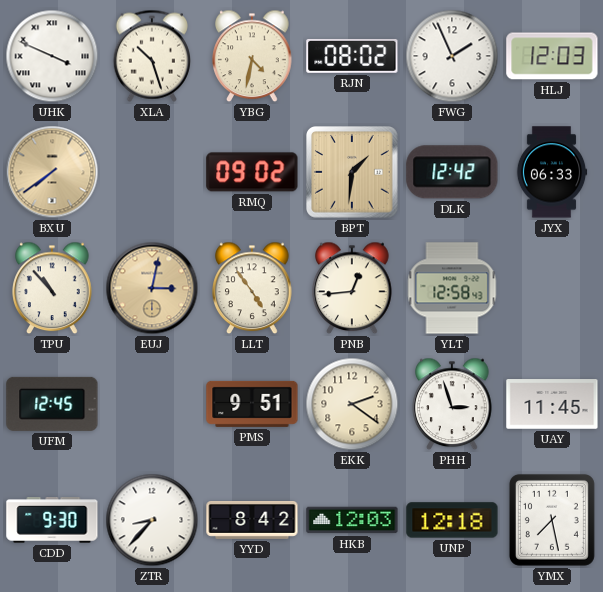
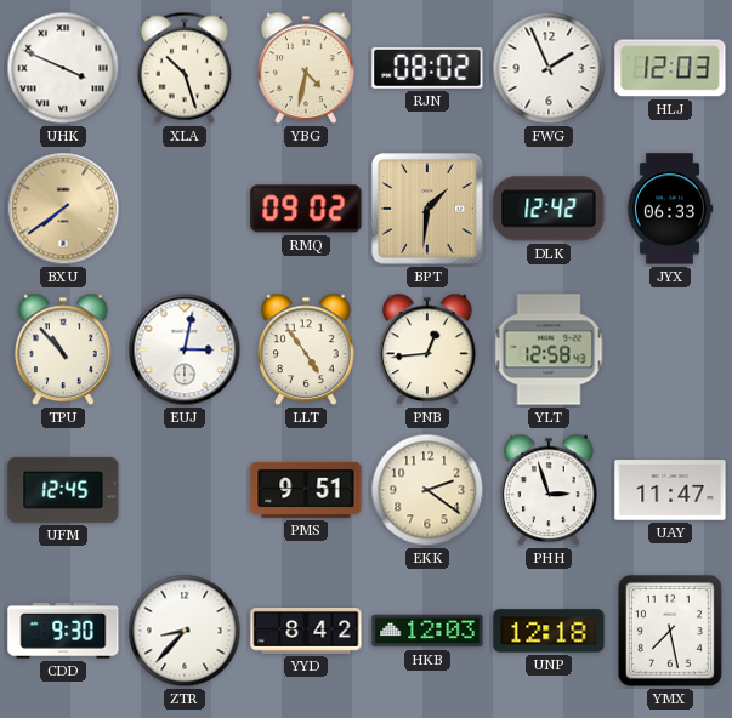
EUJ dial: champagne -> white (185, 349)
UAY: 11:45 -> 11:47 (670, 490)
